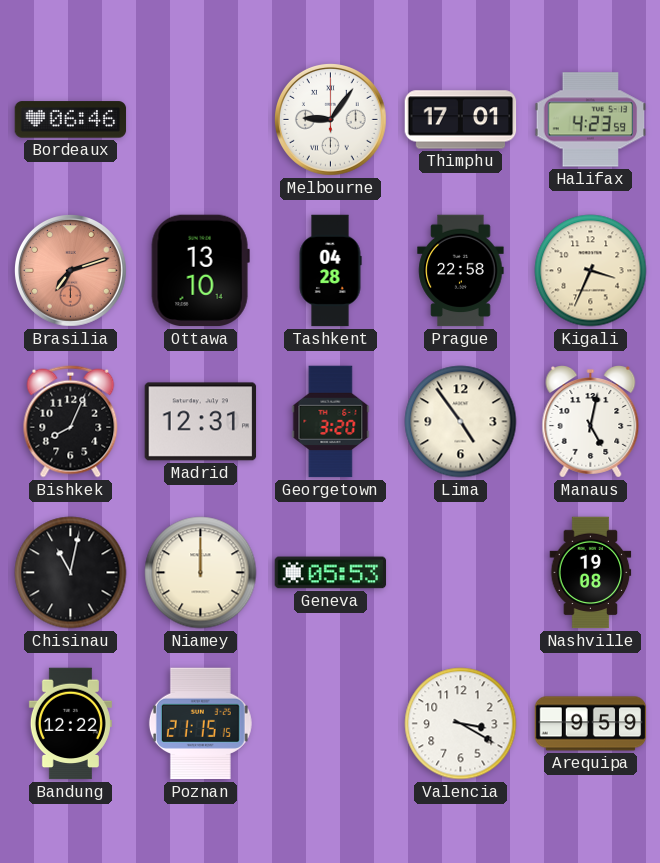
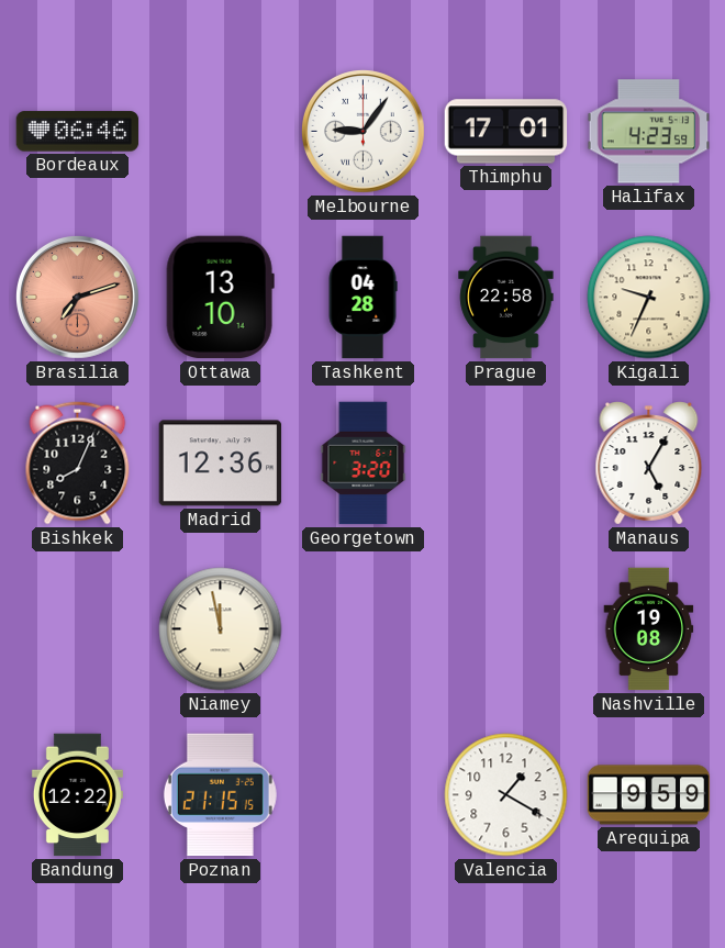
Kigali: 3:34 -> 9:34 (649, 298)
Madrid: 12:31 -> 12:36 (221, 464)
Lima: 4:54 -> none (461, 422)
Manaus: 5:02 -> 5:05 (649, 464)
Chisinau: 11:02 -> none (71, 573)
Niamey: 12:00 -> 11:58 (221, 629)
Geneva: 05:53 -> none (331, 573)
Valencia: 3:20 -> 1:20 (506, 795)
